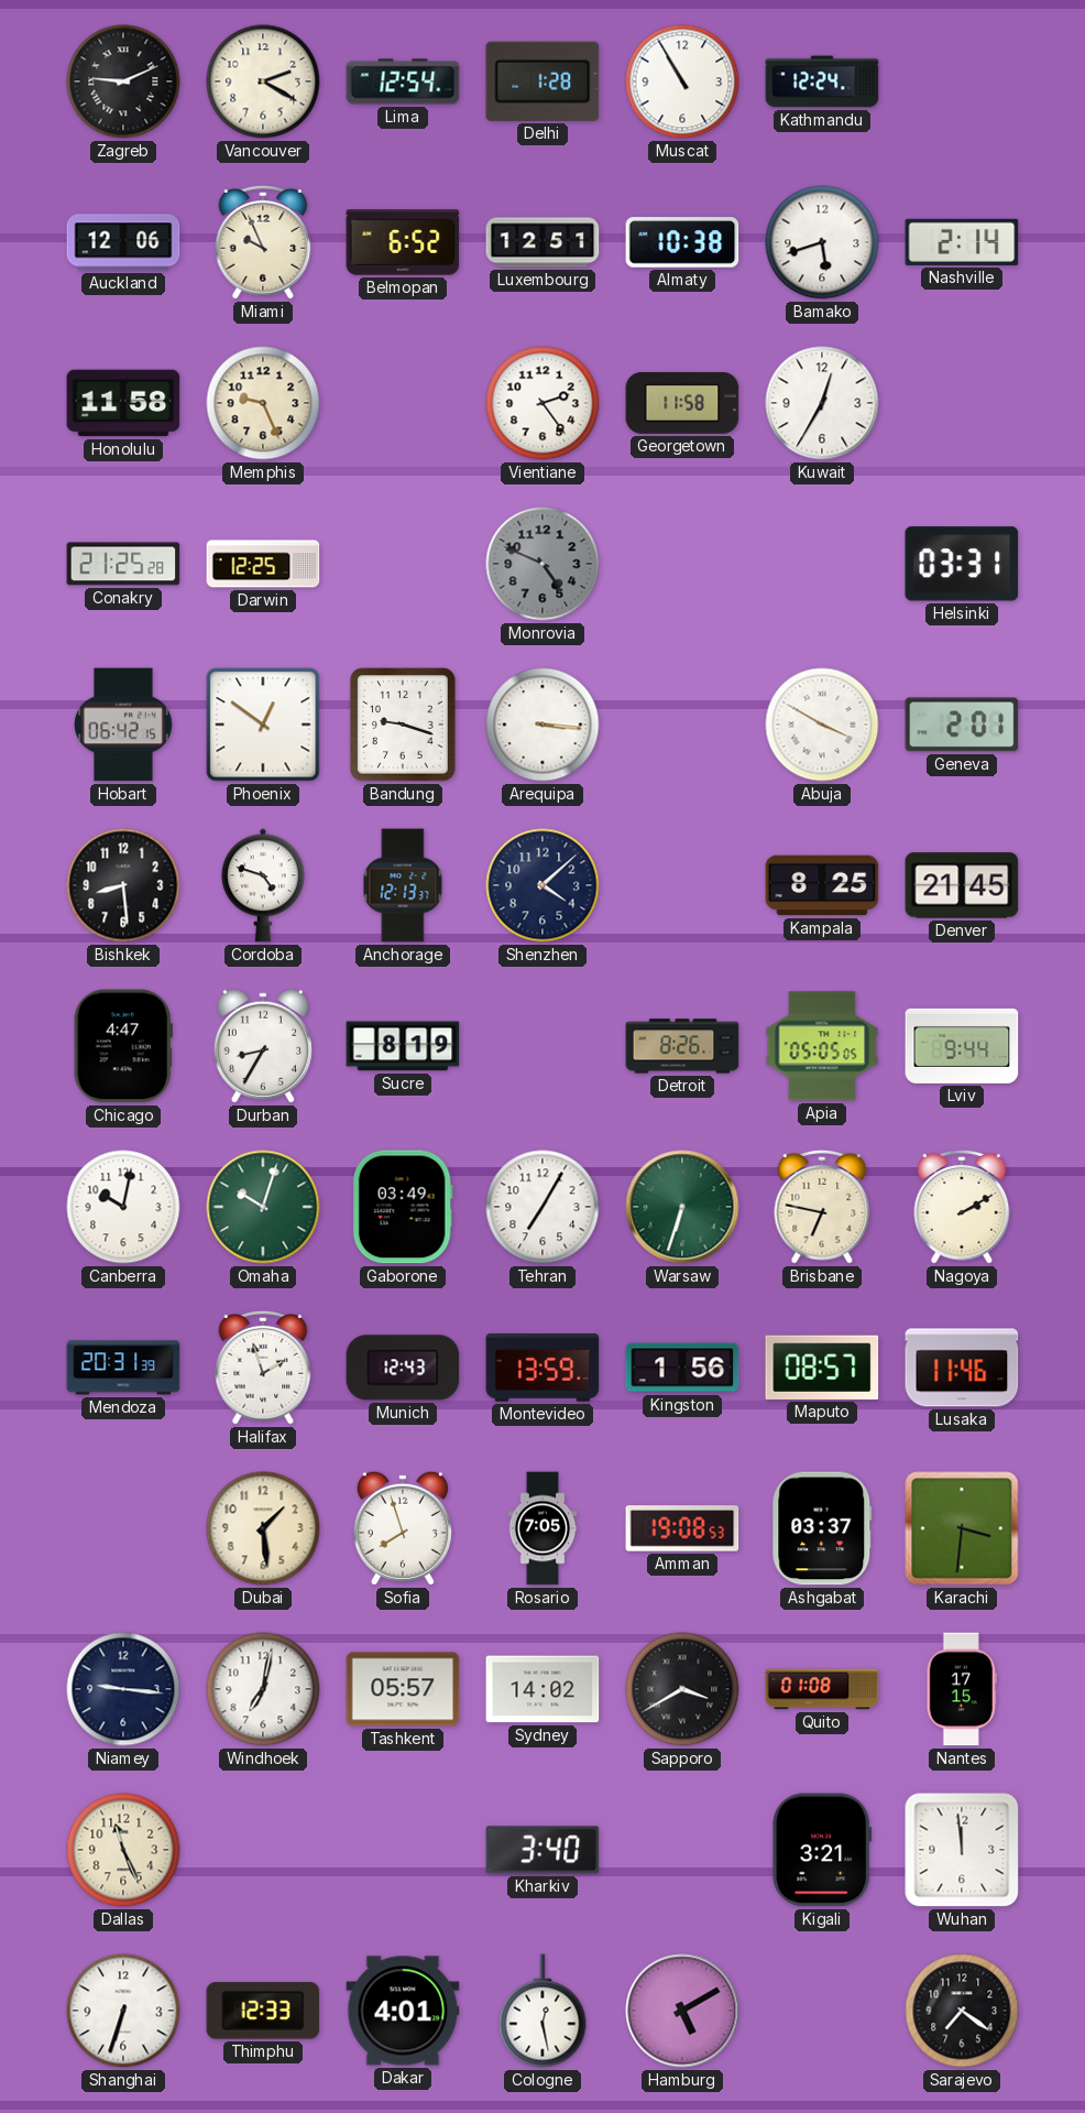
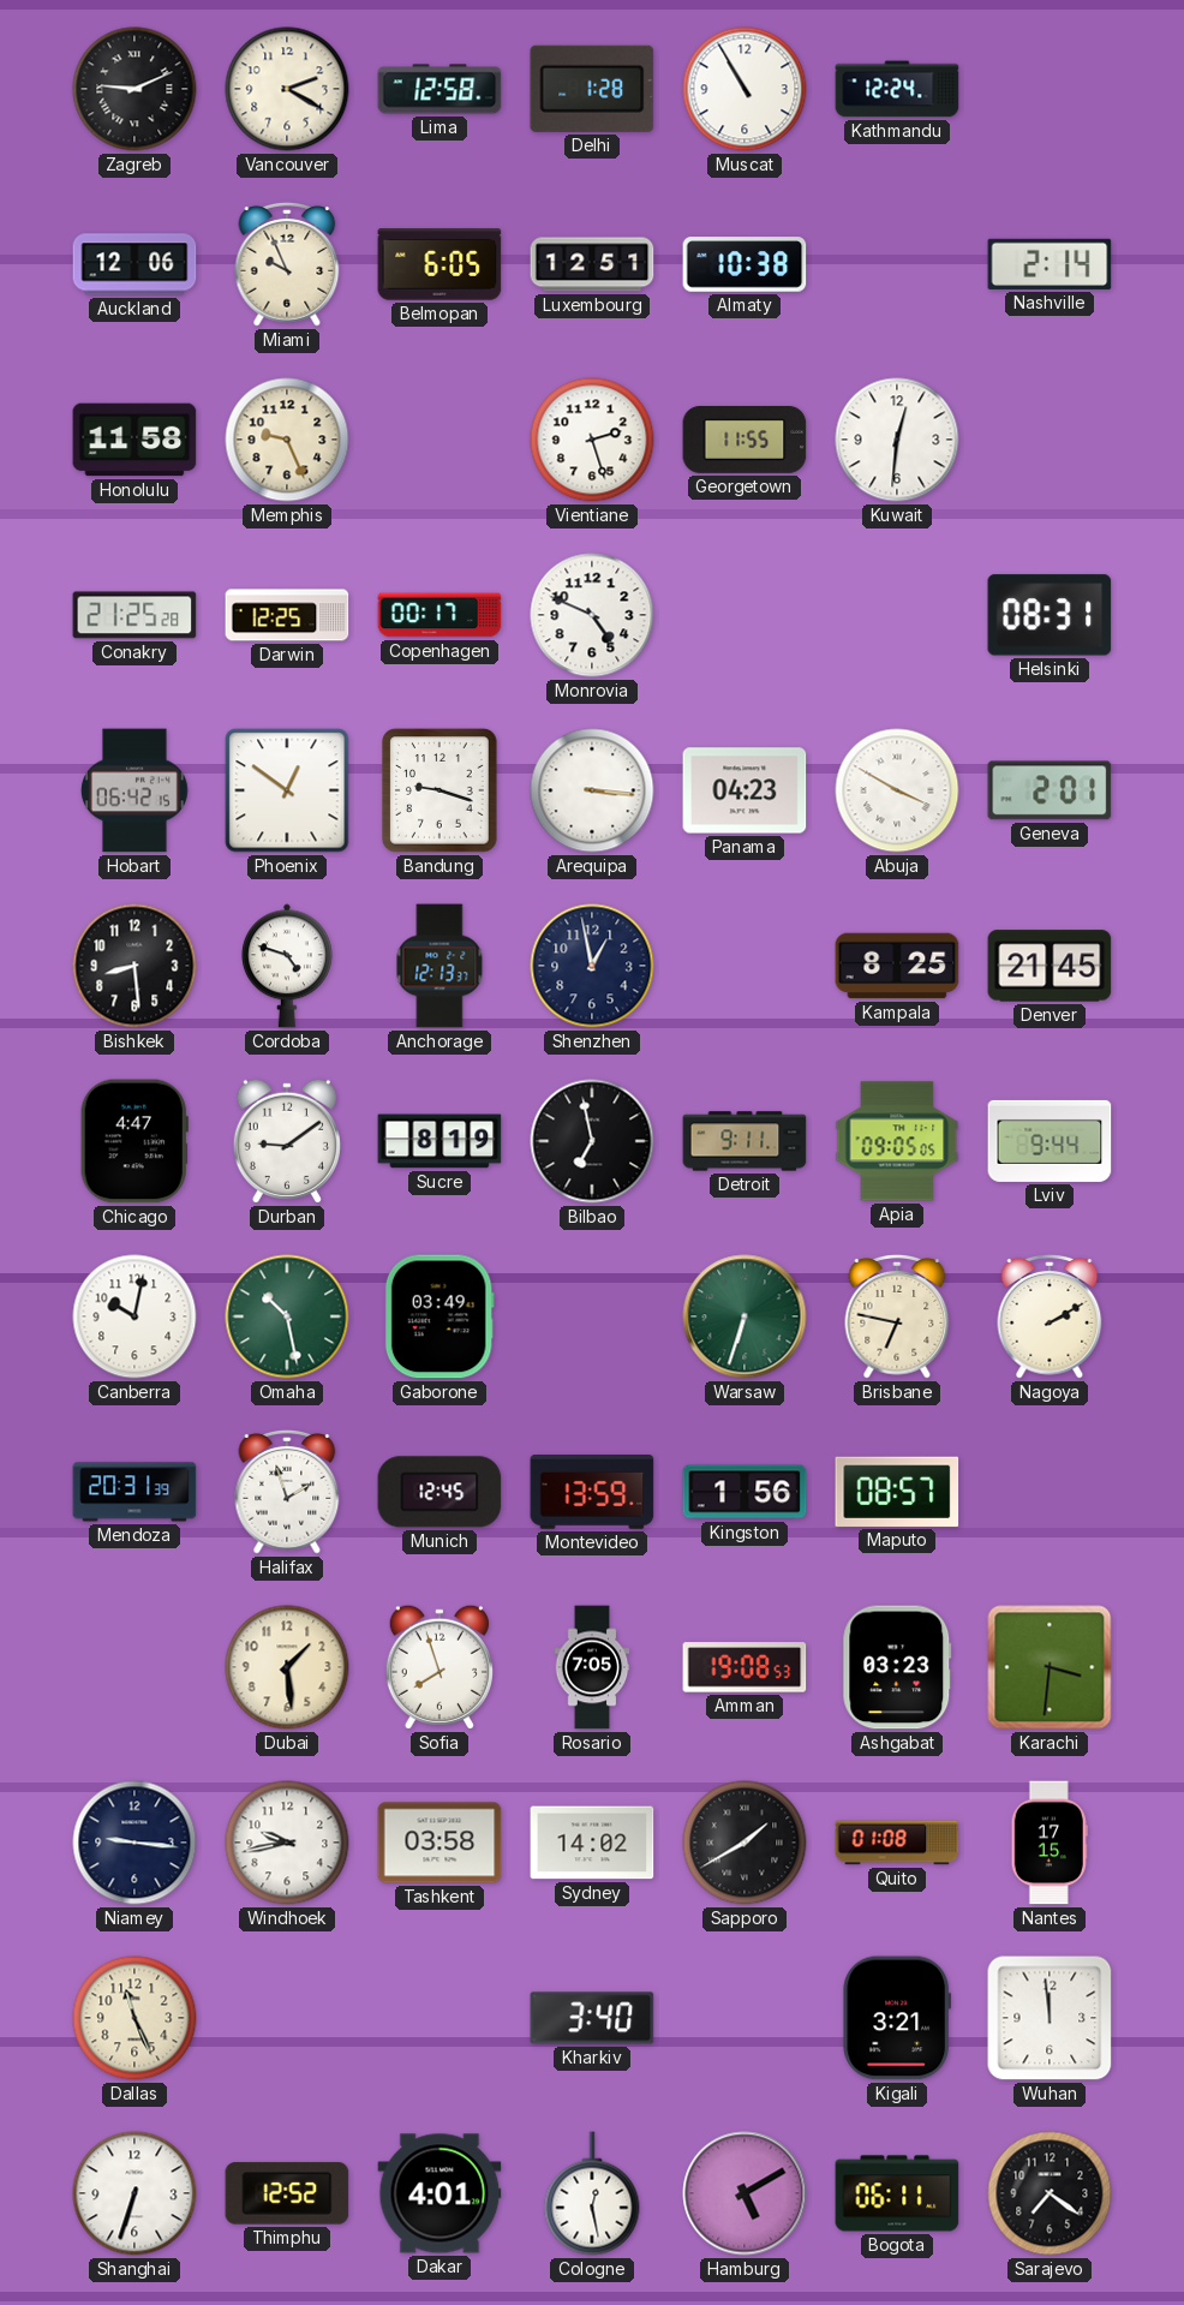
Lima: 12:54 -> 12:58 (439, 89)
Belmopan: 6:52 -> 6:05 (439, 264)
Bamako: 5:42 -> none (822, 242)
Vientiane: 2:24 -> 2:27 (592, 440)
Georgetown: 11:58 -> 11:55 (745, 440)
Kuwait: 12:35 -> 12:31 (897, 440)
Copenhagen: none -> 00:17 (439, 615)
Monrovia dial: grey -> white (592, 615)
Helsinki: 03:31 -> 08:31 (1050, 615)
Panama: none -> 04:23 (745, 790)
Shenzhen: 4:08 -> 12:58 (592, 966)
Durban: 8:35 -> 9:09 (287, 1141)
Bilbao: none -> 6:58 (592, 1141)
Detroit: 8:26 -> 9:11 (745, 1141)
Apia: 05:05 -> 09:05 (897, 1141)
Omaha: 10:03 -> 10:28 (287, 1316)
Tehran: 7:05 -> none (542, 1207)
Munich: 12:43 -> 12:45 (439, 1492)
Lusaka: 11:46 -> none (962, 1368)
Ashgabat: 03:37 -> 03:23 (897, 1667)
Windhoek: 7:02 -> 9:43 (287, 1843)
Tashkent: 05:57 -> 03:58 (439, 1843)
Sapporo: 3:40 -> 1:40 (745, 1843)
Thimphu: 12:33 -> 12:52 (287, 2193)
Bogota: none -> 06:11 (897, 2193)
